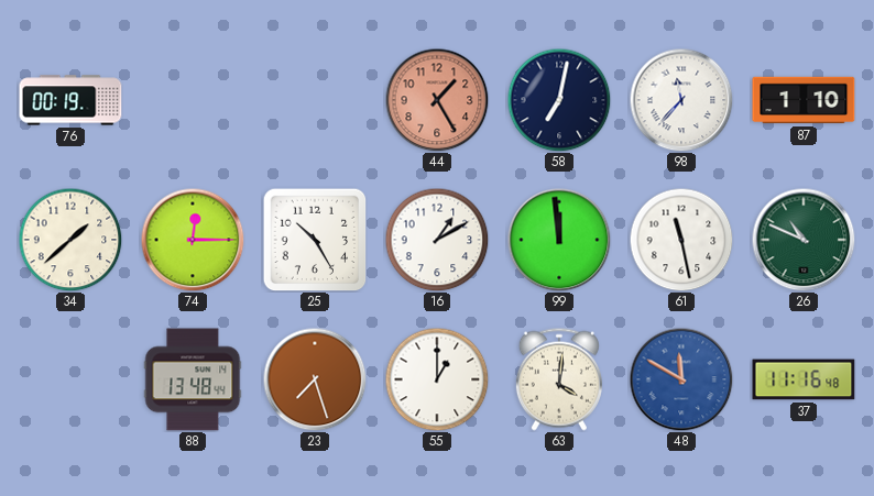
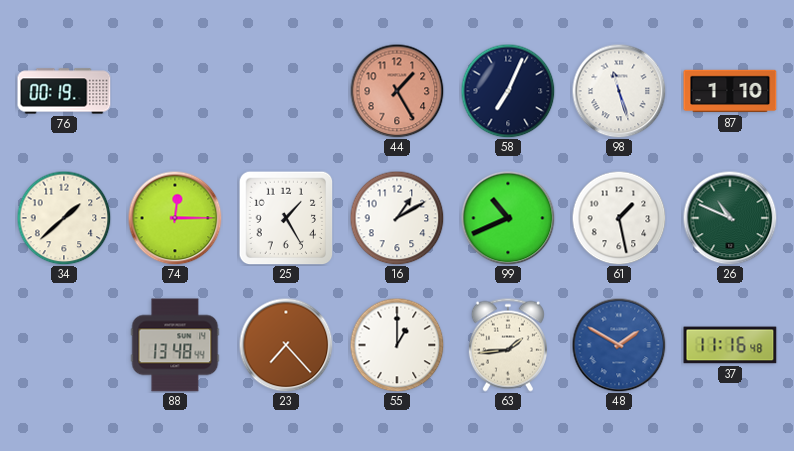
58: 7:02 -> 7:04 (508, 91)
98: 11:37 -> 11:27 (619, 91)
25: 10:25 -> 1:25 (286, 218)
99: 11:59 -> 10:41 (508, 218)
61: 11:28 -> 1:28 (619, 218)
23: 7:27 -> 7:23 (286, 345)
63: 4:01 -> 1:44 (508, 345)
48: 11:50 -> 1:50 (619, 345)
